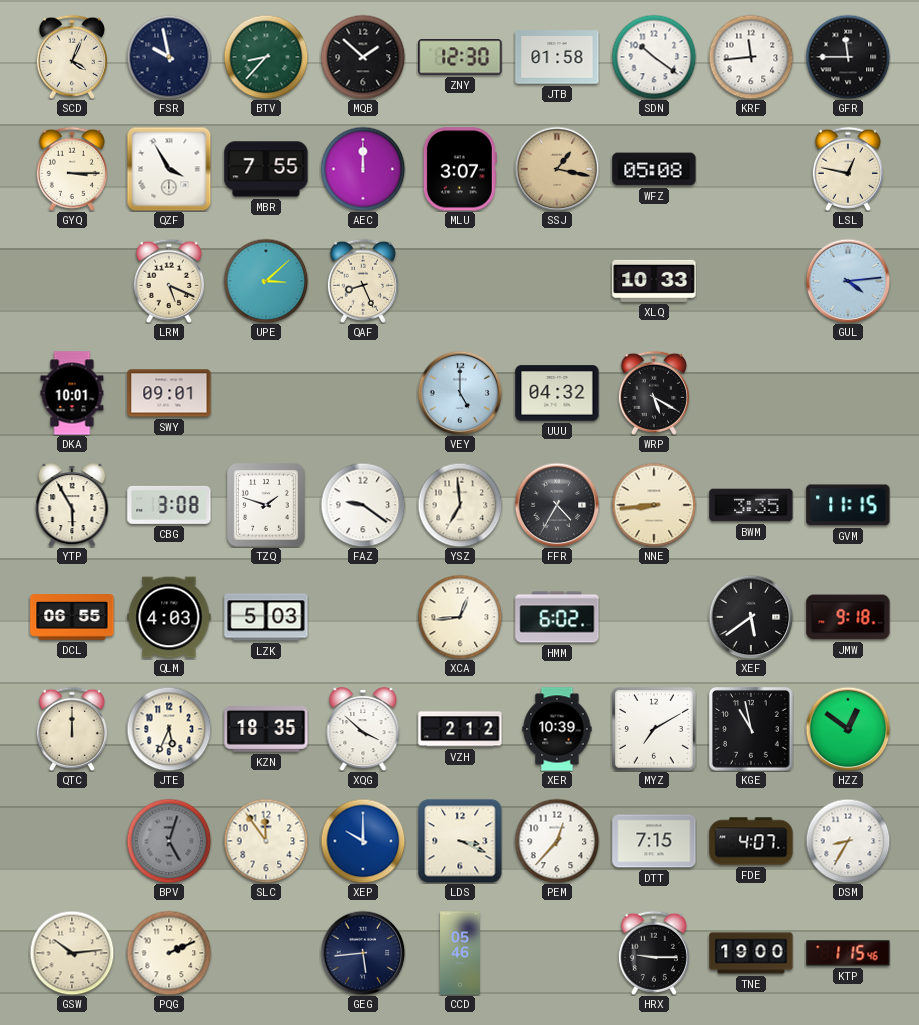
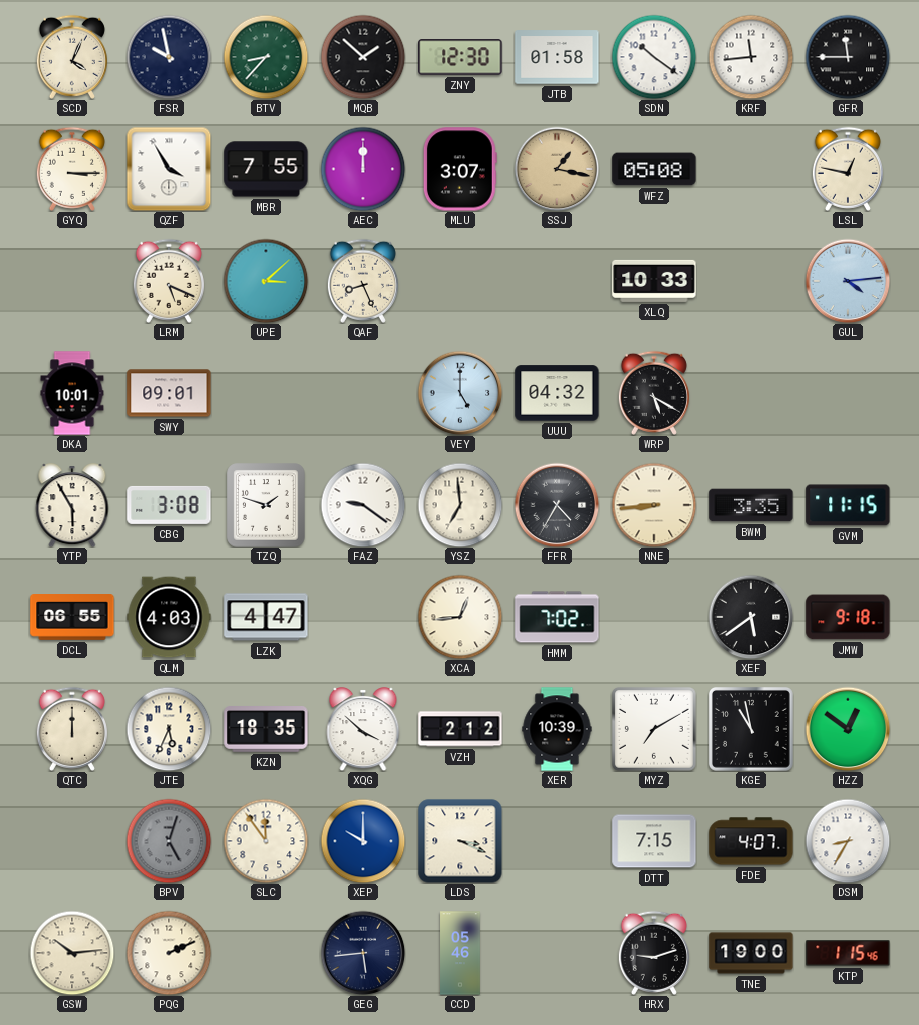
LZK: 5:03 -> 4:47 (266, 617)
HMM: 6:02 -> 7:02 (557, 617)
PEM: 12:37 -> none (557, 841)
HRX: 9:15 -> 9:12 (654, 953)
